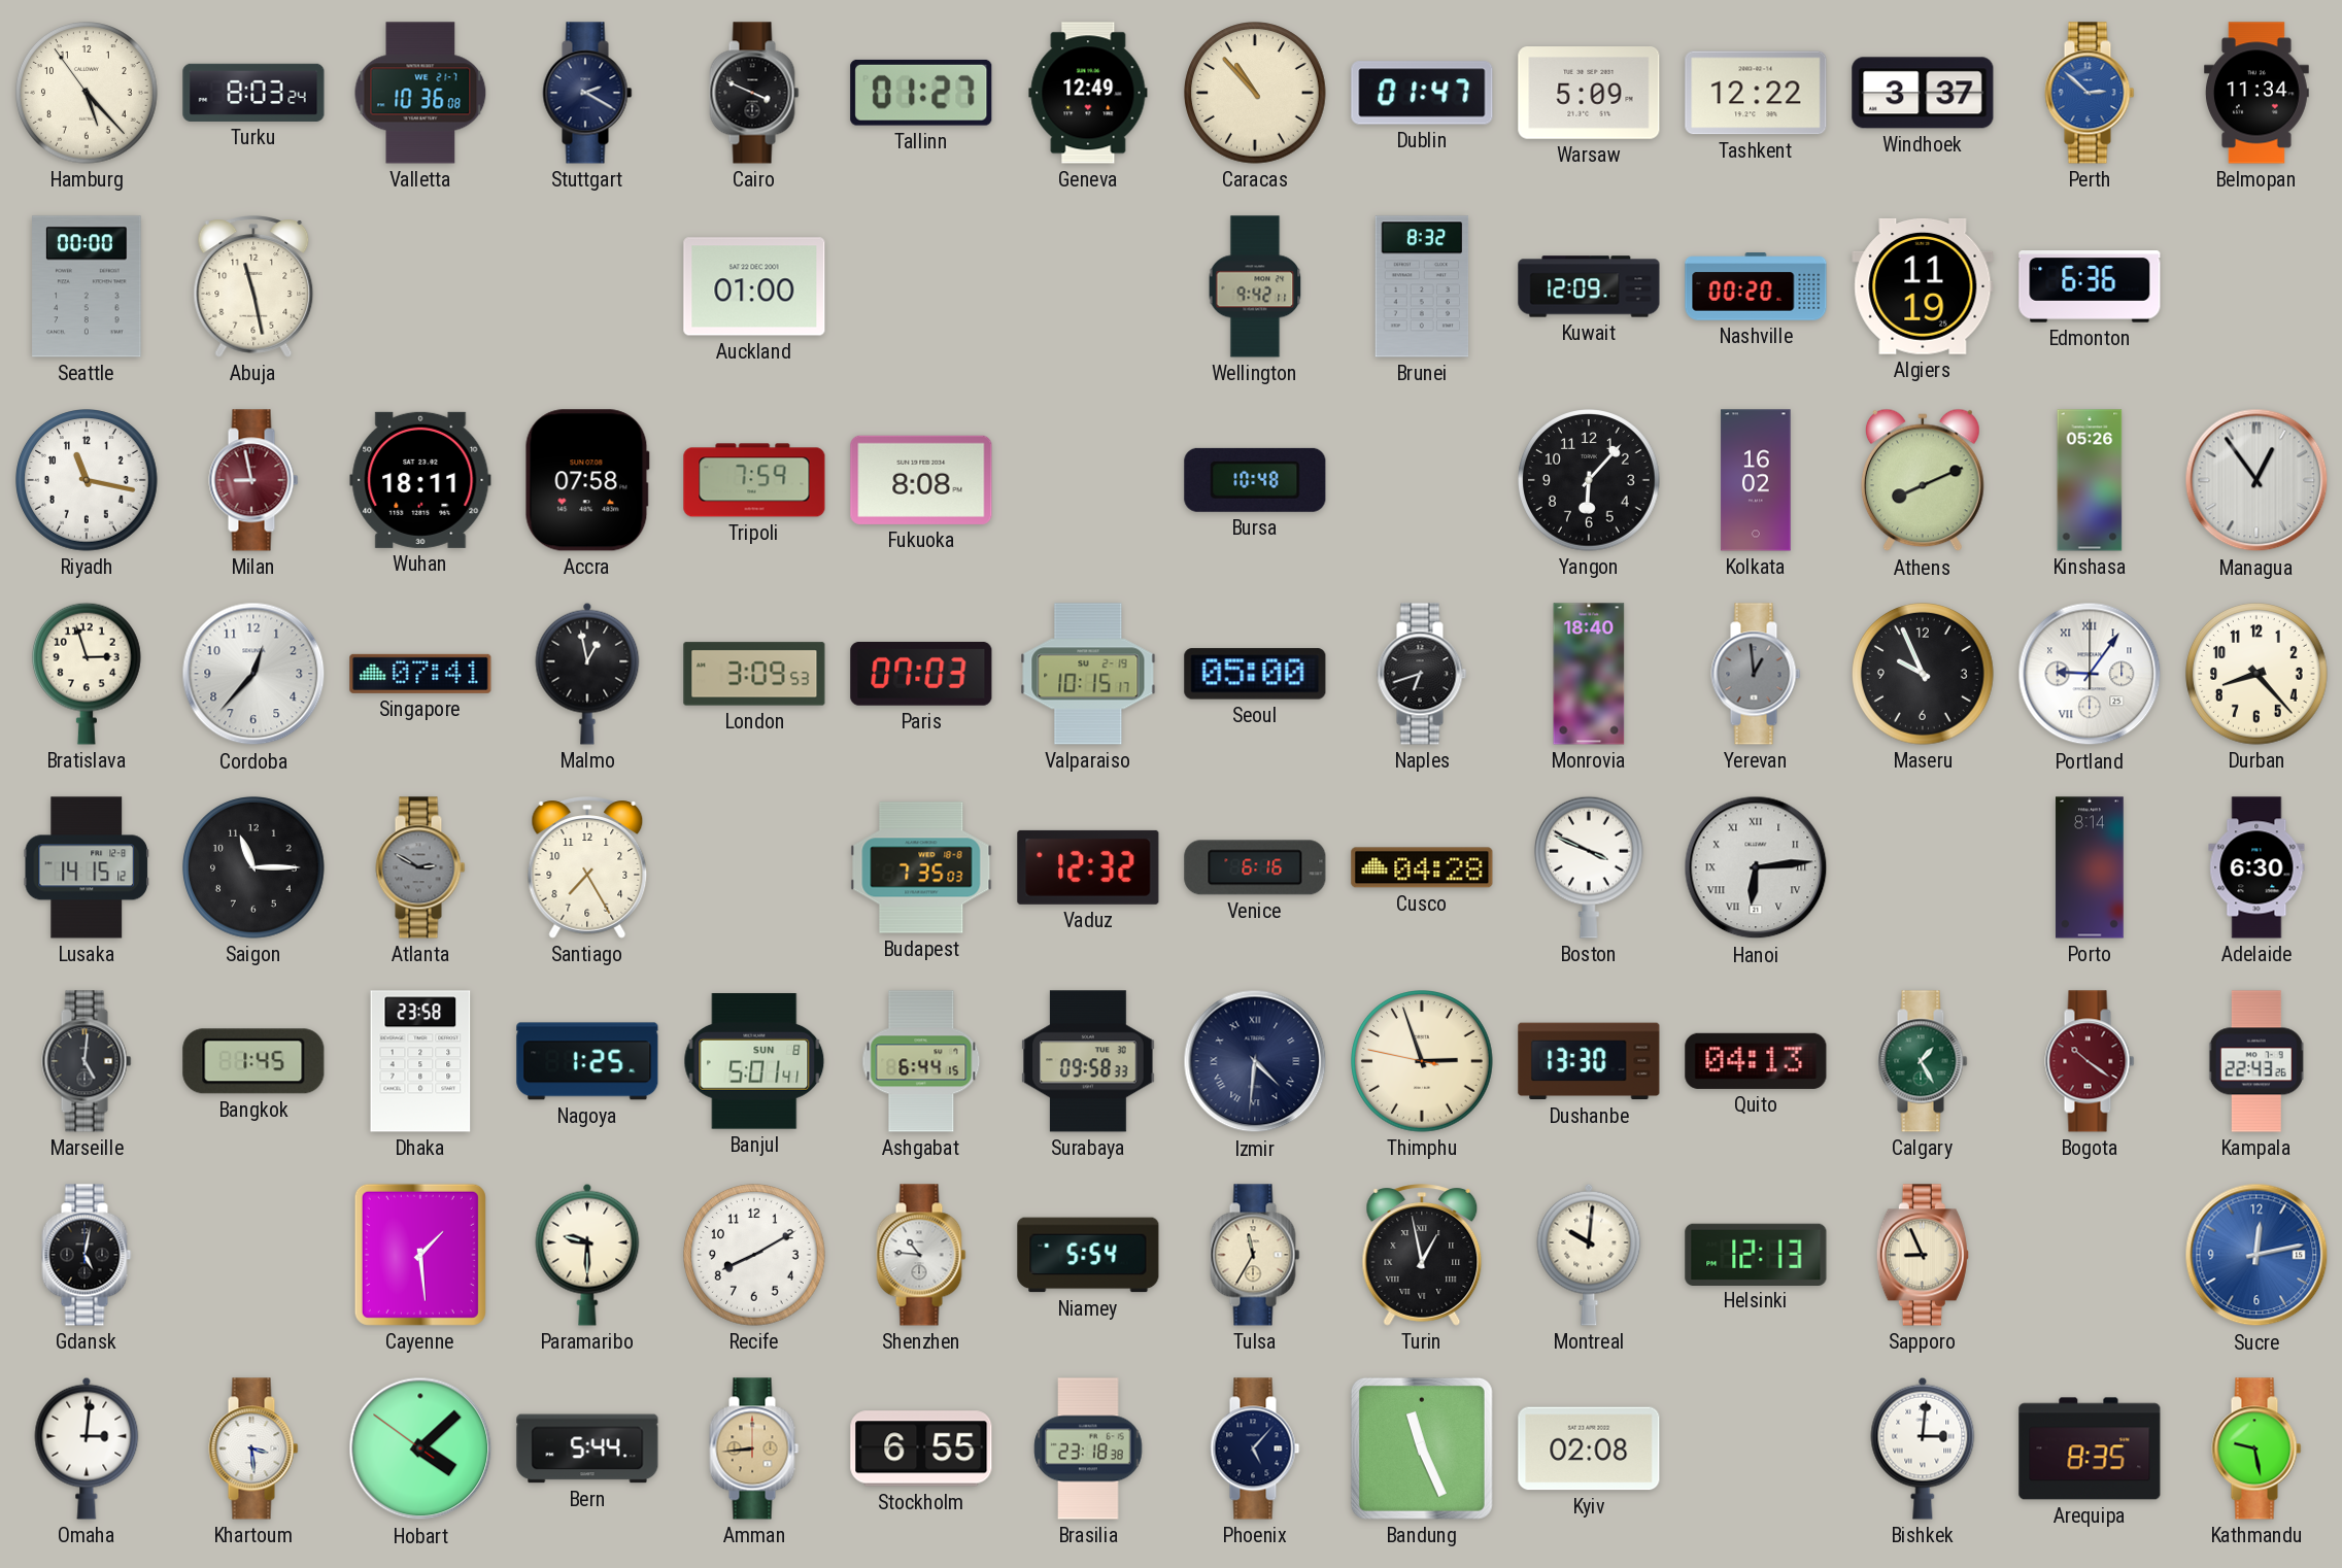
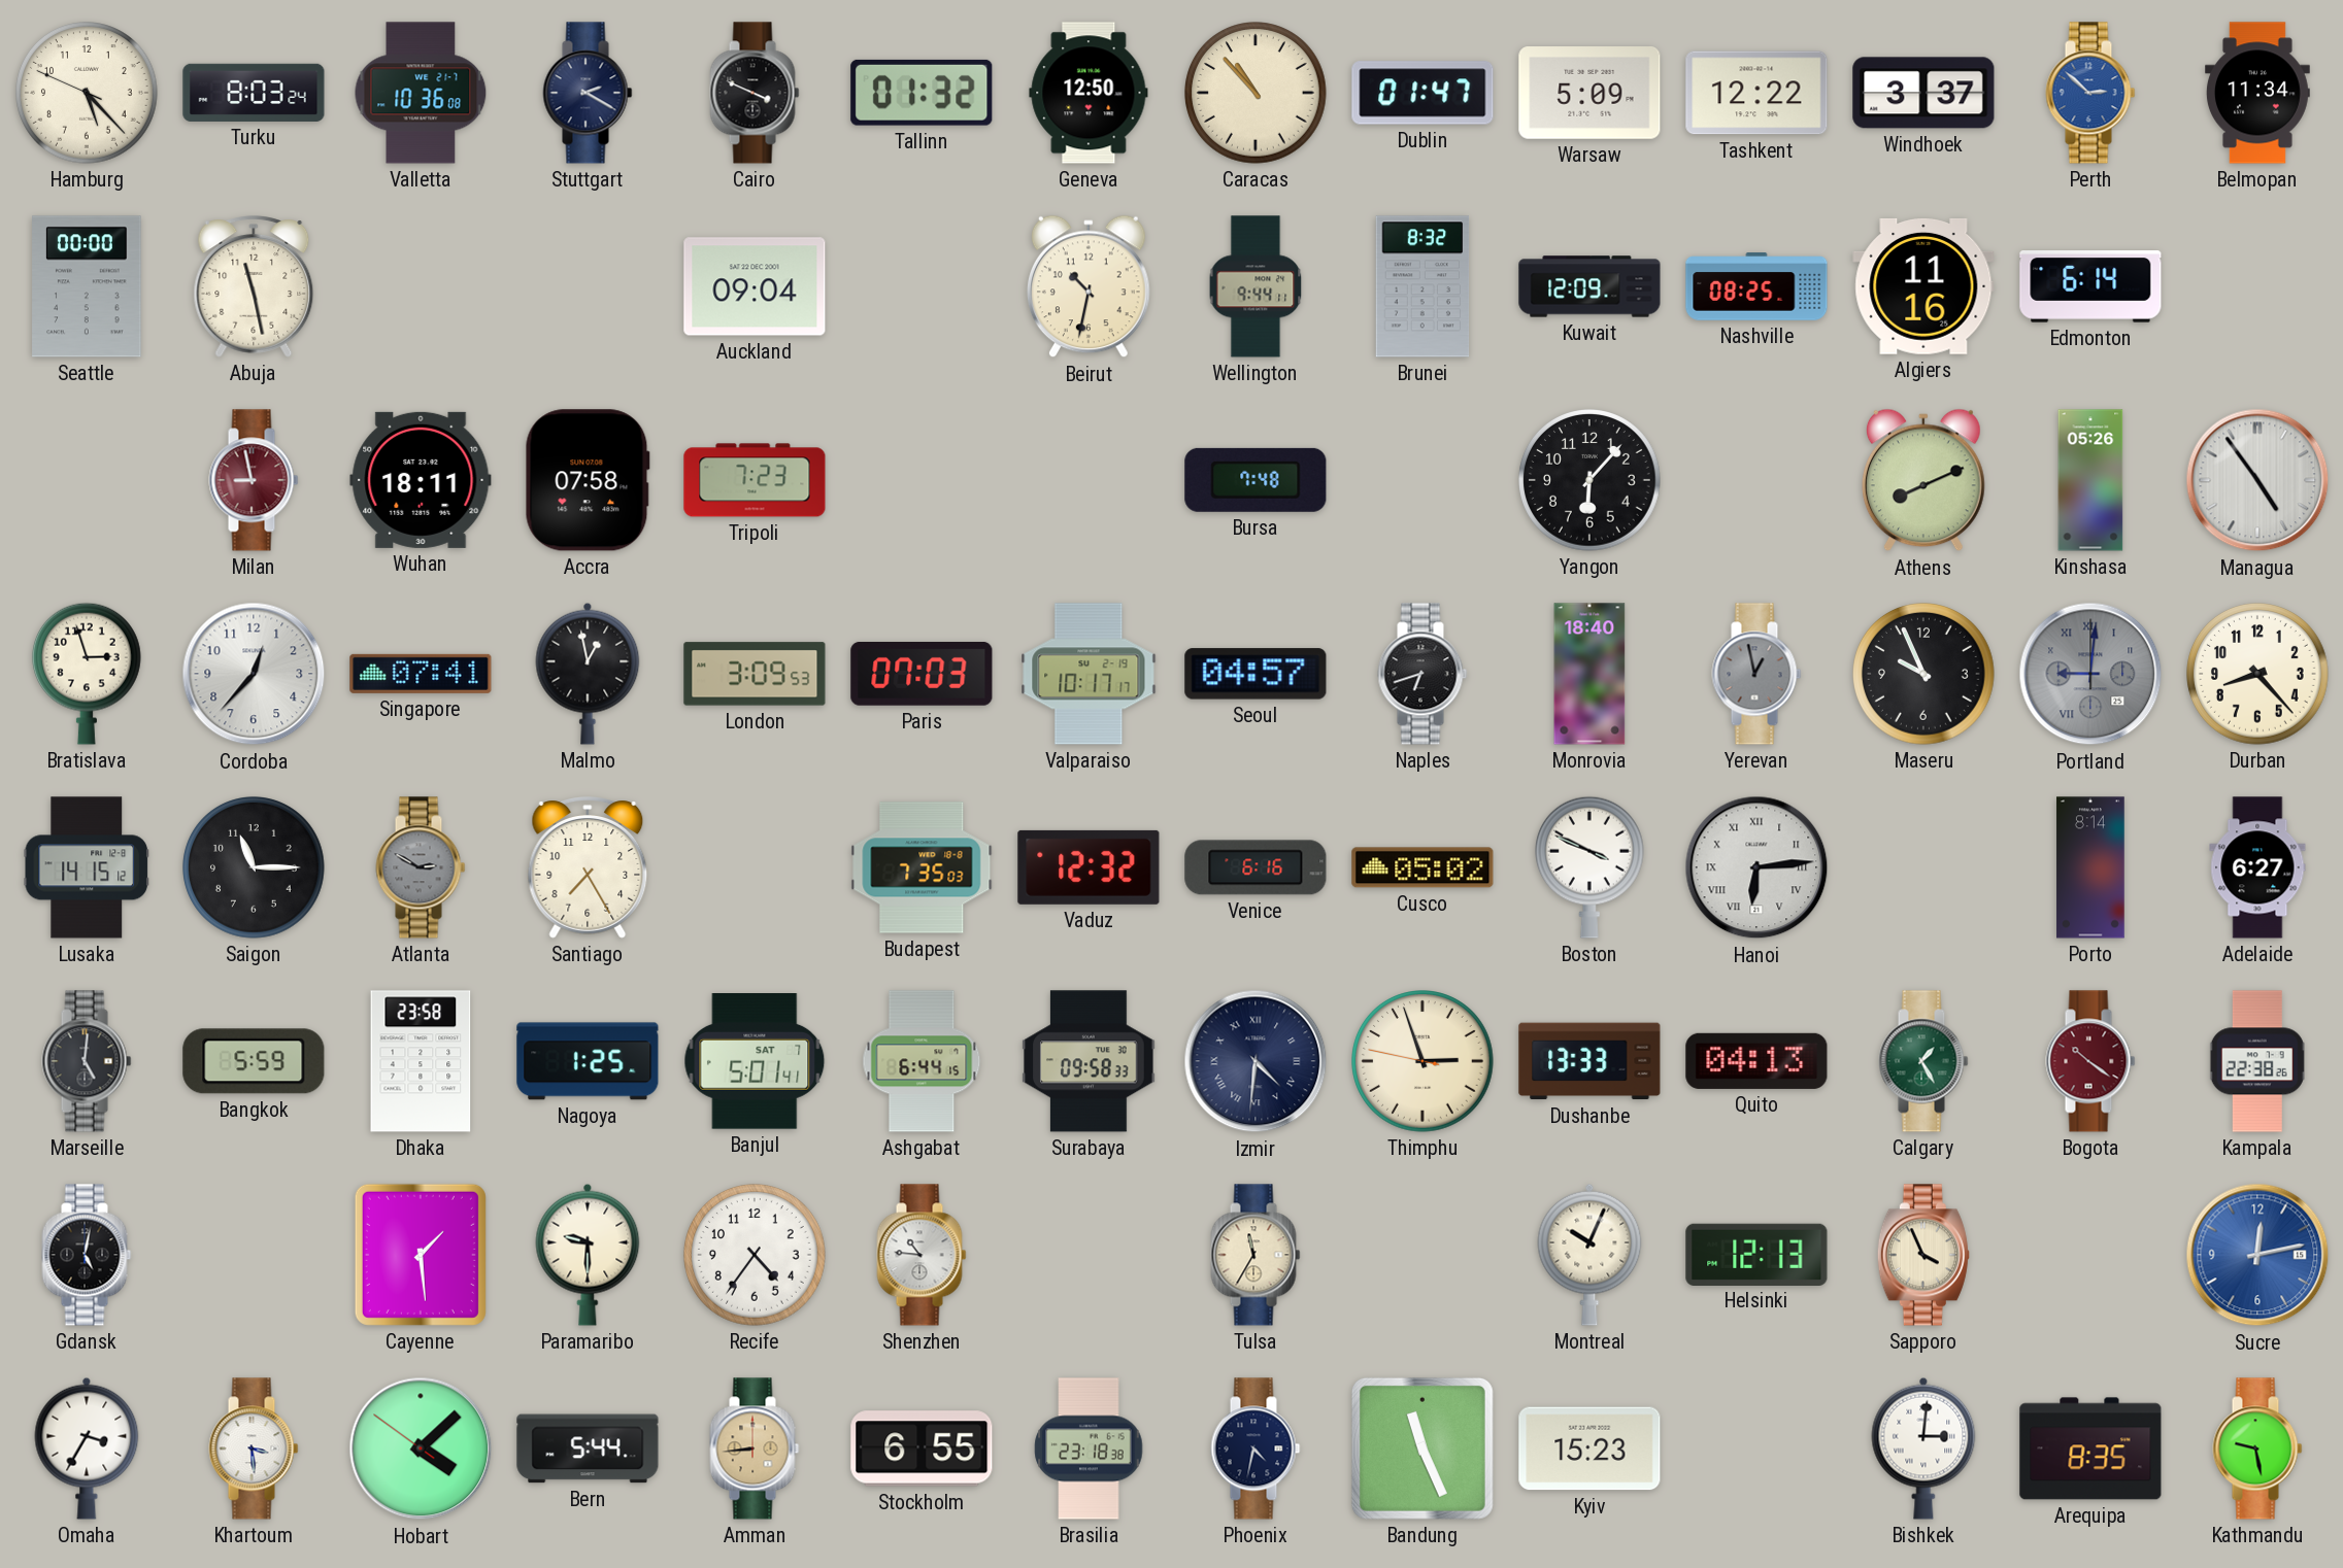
Hamburg: 5:22:54 -> 5:22:49 (88, 94)
Tallinn: 01:27 -> 01:32 (922, 93)
Geneva: 12:49 -> 12:50 (1089, 93)
Auckland: 01:00 -> 09:04 (755, 286)
Beirut: none -> 10:32 (1089, 286)
Wellington: 9:42 -> 9:44 (1256, 286)
Nashville: 00:20 -> 08:25 (1756, 286)
Algiers: 11:19 -> 11:16 (1923, 286)
Edmonton: 6:36 -> 6:14 (2090, 286)
Riyadh: 11:17 -> none (88, 481)
Tripoli: 7:59 -> 7:23 (755, 480)
Fukuoka: 8:08 -> none (921, 480)
Bursa: 10:48 -> 7:48 (1256, 480)
Kolkata: 16:02 -> none (1756, 480)
Managua: 12:54 -> 4:54 (2257, 480)
Valparaiso: 10:15 -> 10:17 (1089, 674)
Seoul: 05:00 -> 04:57 (1256, 674)
Yerevan: 12:59 -> 12:58 (1756, 674)
Portland: 9:06 -> 9:01 (2090, 674)
Portland dial: white -> grey (2090, 674)
Cusco: 04:28 -> 05:02 (1422, 867)
Adelaide: 6:30 -> 6:27 (2257, 867)
Bangkok: 1:45 -> 5:59 (254, 1061)
Banjul date: SUN 8 -> SAT 7 (755, 1062)
Dushanbe: 13:30 -> 13:33 (1589, 1061)
Kampala: 22:43 -> 22:38 (2257, 1061)
Recife: 8:10 -> 4:36 (756, 1256)
Niamey: 5:54 -> none (1088, 1255)
Turin: 12:58 -> none (1422, 1255)
Montreal: 10:01 -> 10:04 (1589, 1255)
Sapporo: 8:56 -> 3:56 (1923, 1255)
Omaha: 3:01 -> 3:35 (87, 1448)
Phoenix: 5:07 -> 4:32 (1256, 1448)
Kyiv: 02:08 -> 15:23 (1589, 1448)
